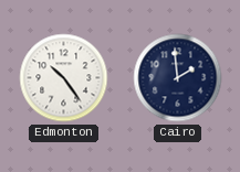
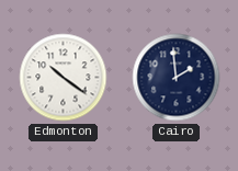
Edmonton: 10:24 -> 10:21 (64, 78)
